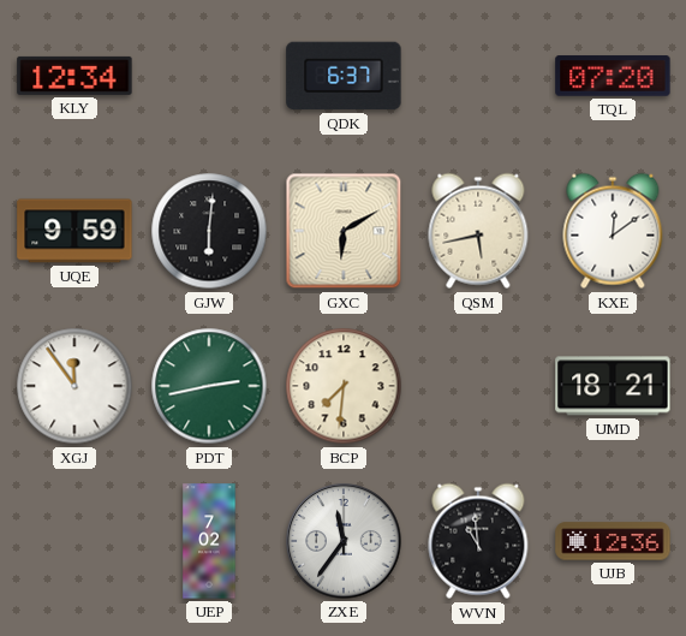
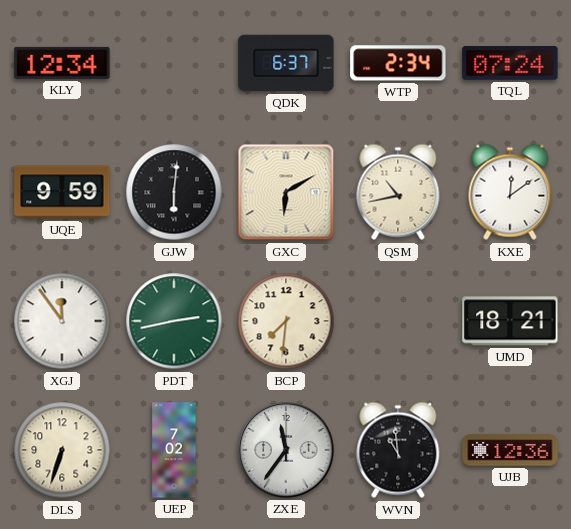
WTP: none -> 2:34 (398, 63)
TQL: 07:20 -> 07:24 (510, 63)
QSM: 5:43 -> 10:43 (398, 192)
DLS: none -> 6:33 (62, 450)
